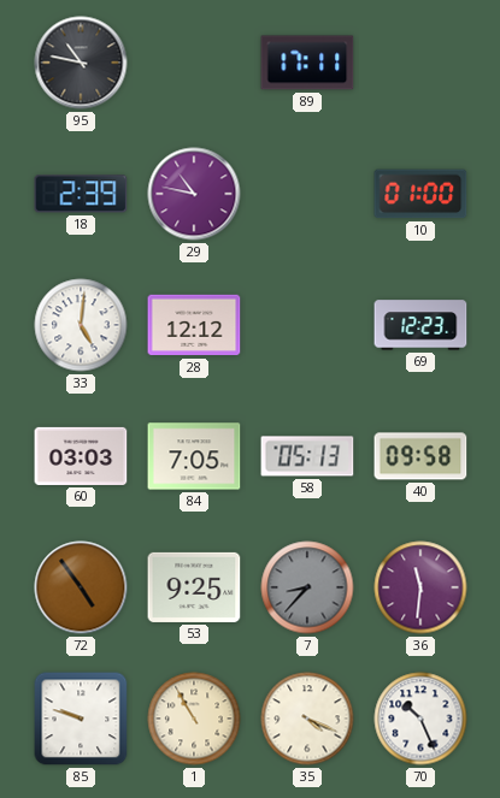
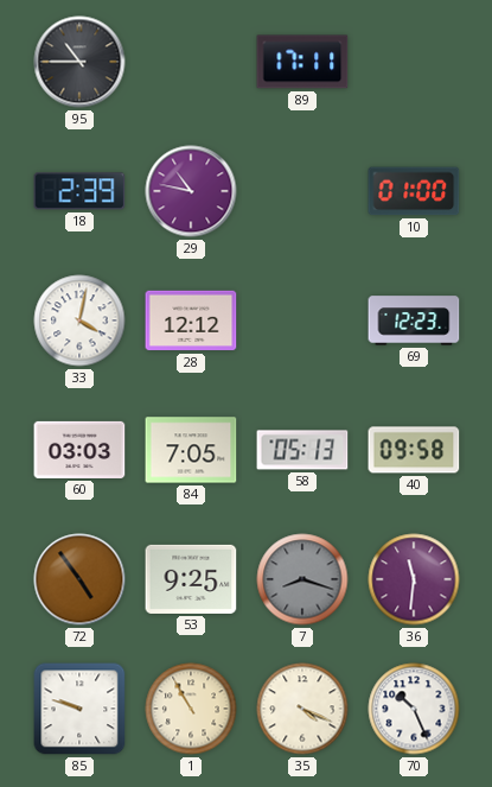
95: 10:47 -> 10:45 (79, 62)
33: 5:01 -> 4:02 (79, 320)
7: 8:37 -> 8:18 (302, 579)
